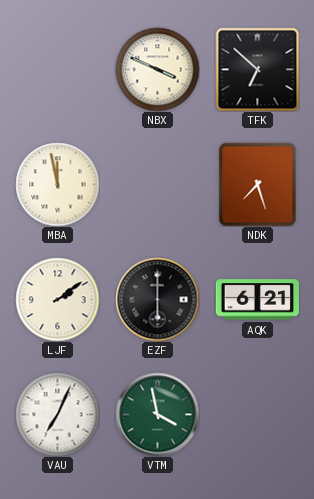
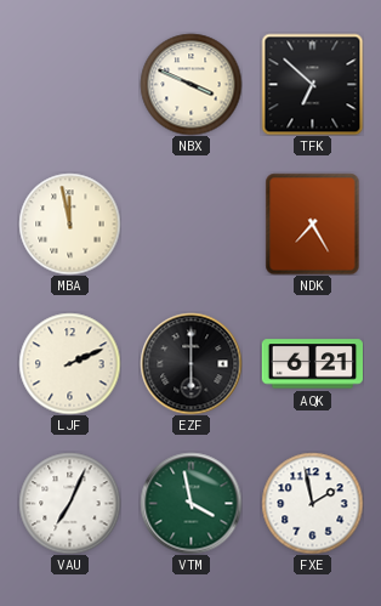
NDK: 7:27 -> 7:25 (313, 223)
LJF: 2:09 -> 2:11 (69, 363)
FXE: none -> 1:58 (312, 503)
